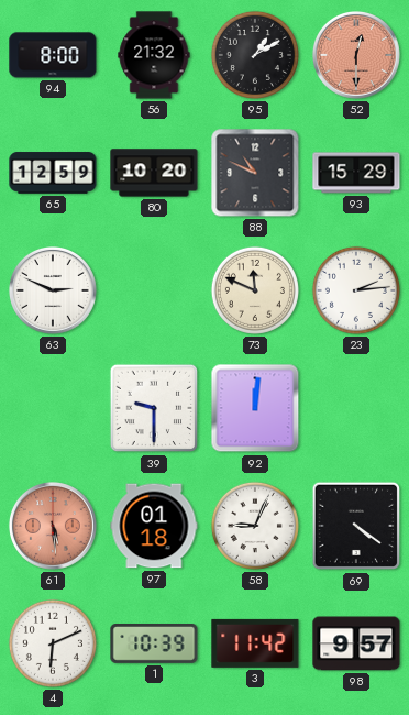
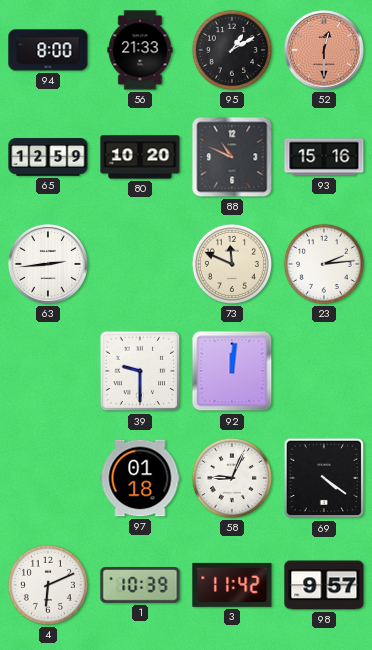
56: 21:32 -> 21:33 (140, 50)
93: 15:29 -> 15:16 (324, 157)
63: 2:49 -> 2:44 (49, 265)
61: 5:29 -> none (54, 527)
